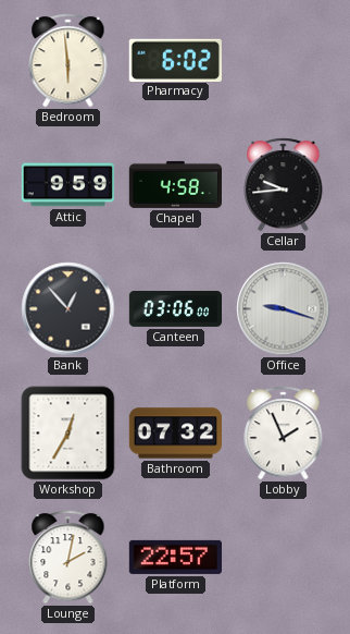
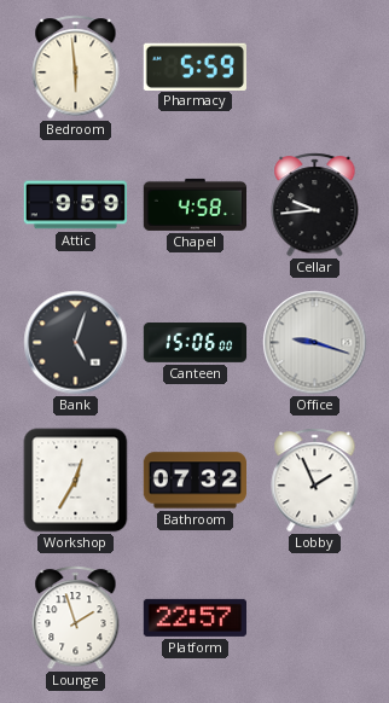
Pharmacy: 6:02 -> 5:59 (194, 66)
Bank: 12:53 -> 5:03 (76, 343)
Canteen: 03:06 -> 15:06 (196, 343)
Lounge: 2:02 -> 1:57 (76, 618)
